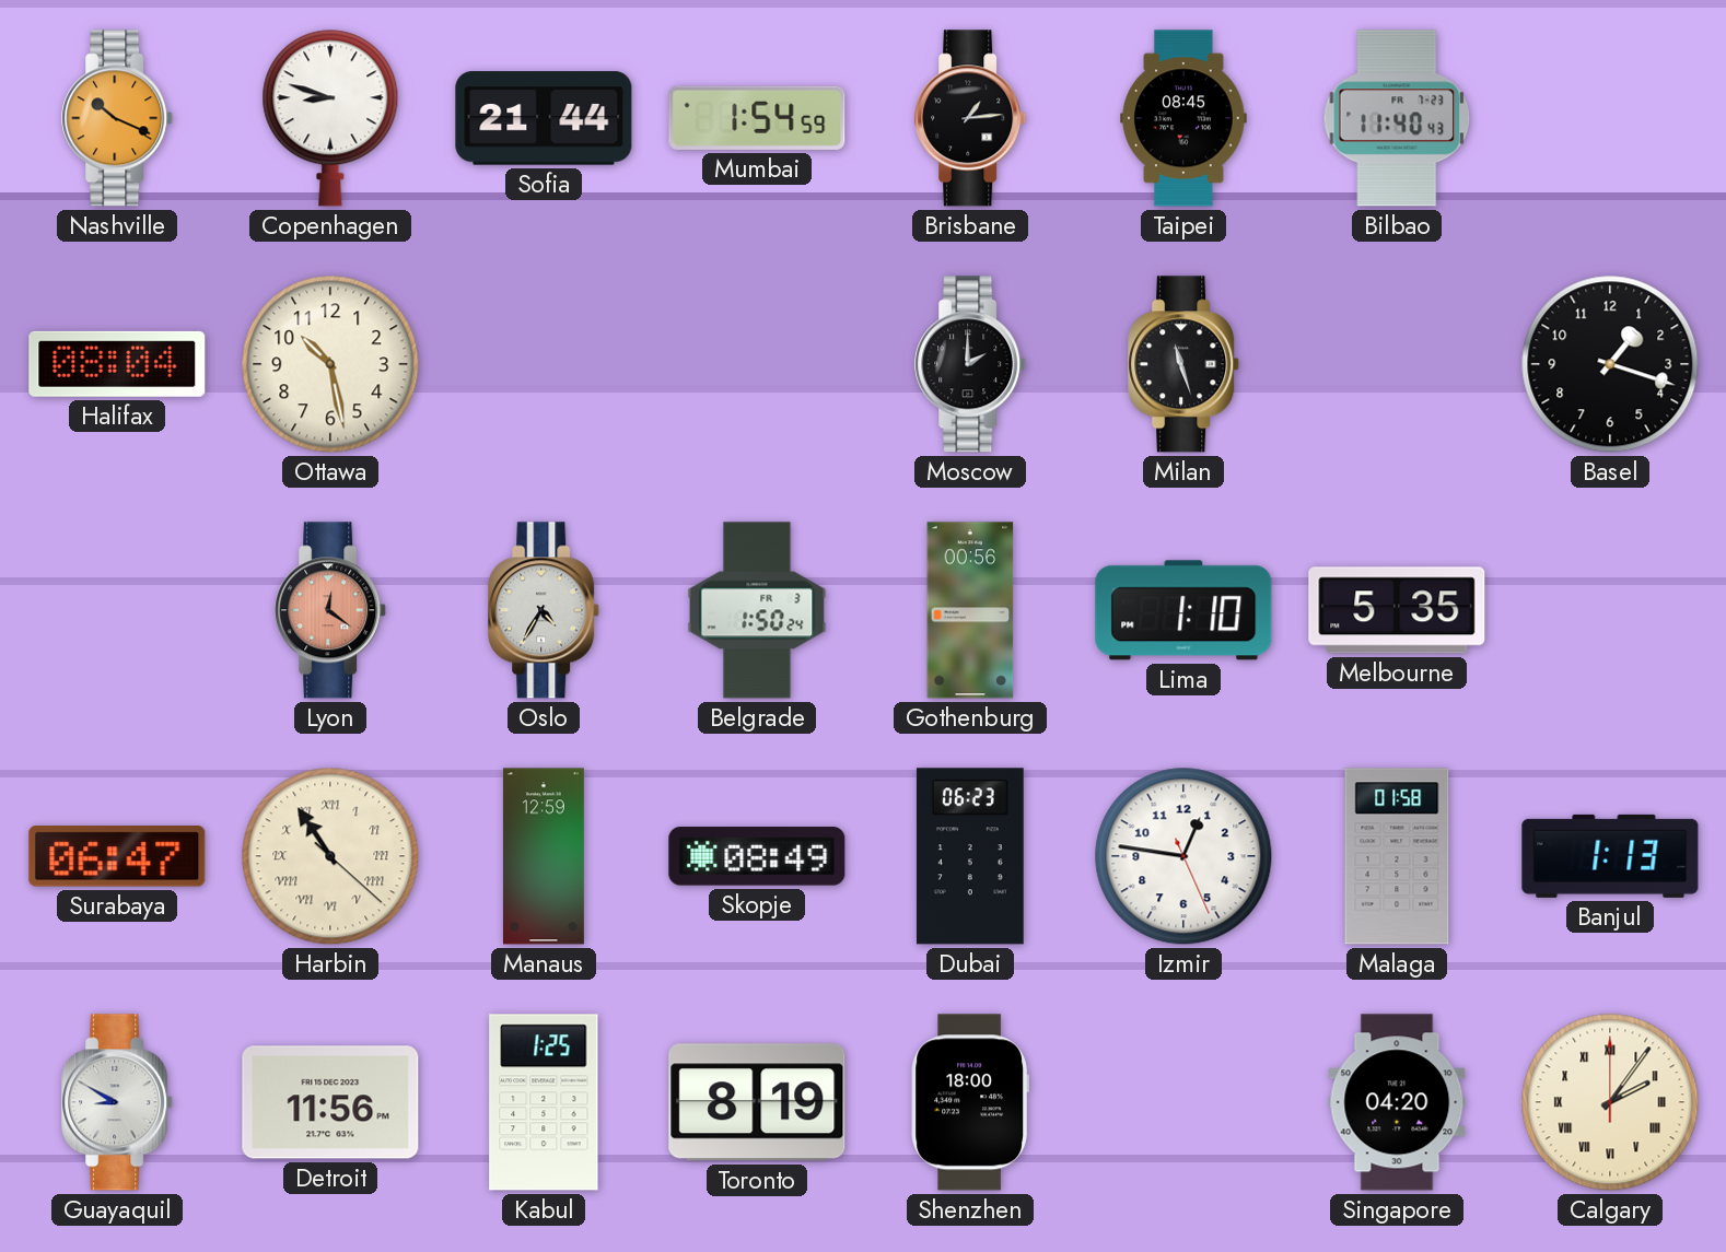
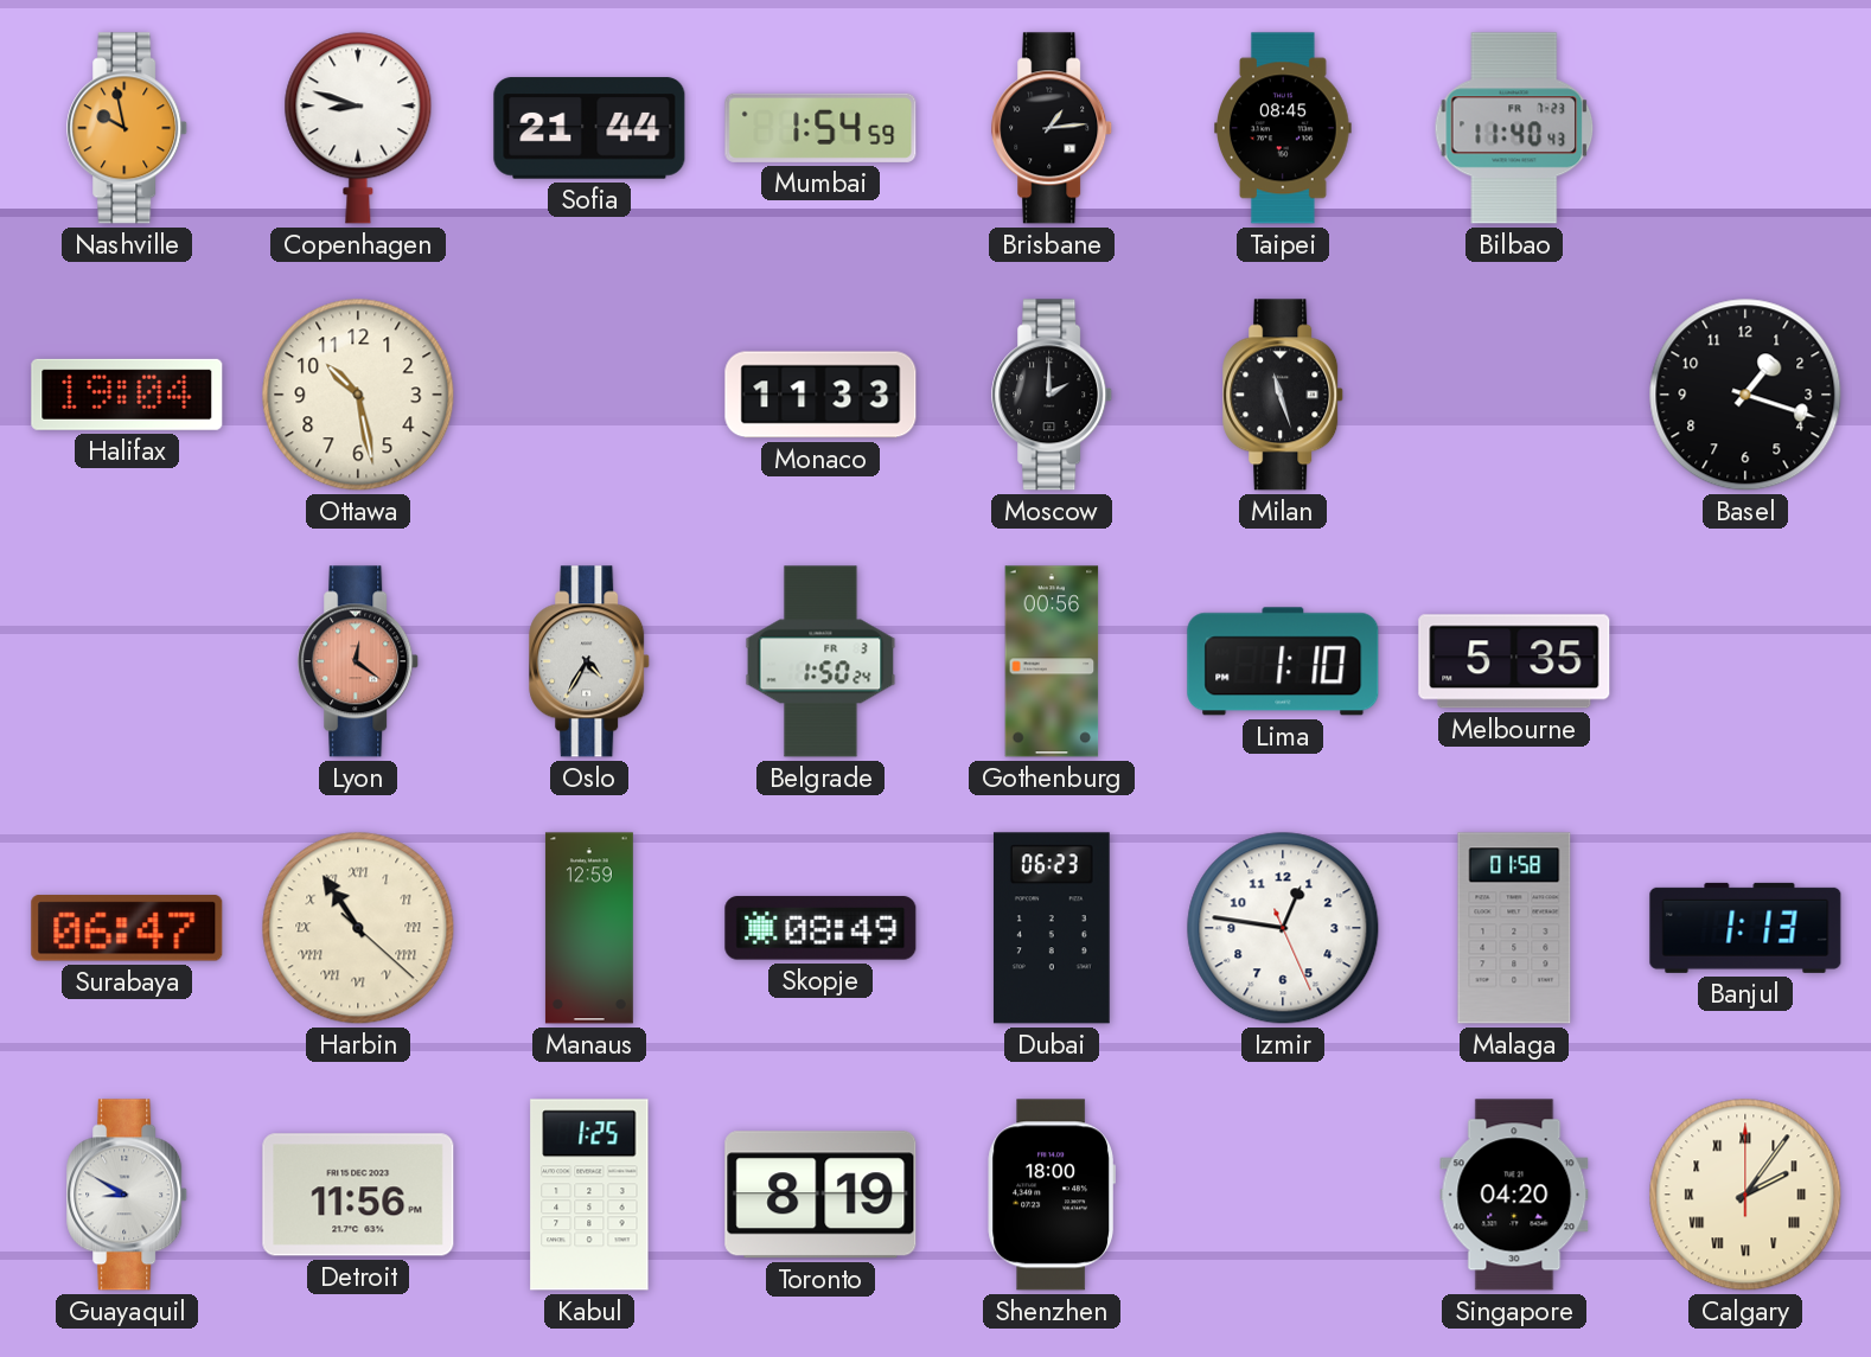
Nashville: 10:19 -> 9:58 (128, 128)
Halifax: 08:04 -> 19:04 (127, 395)
Monaco: none -> 11:33 (820, 395)
